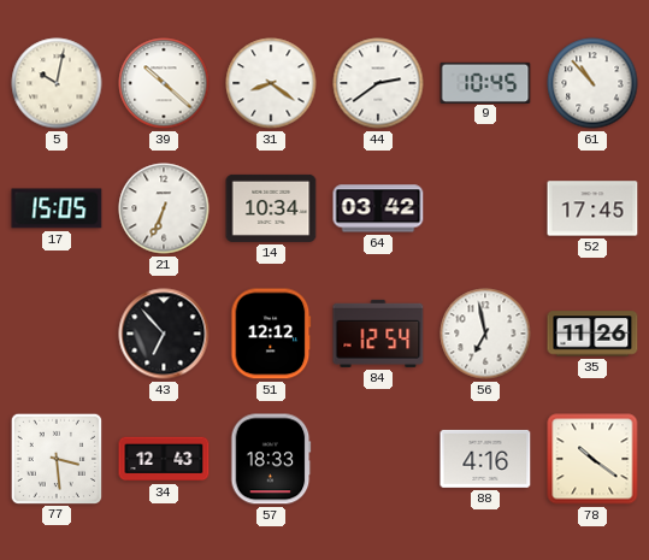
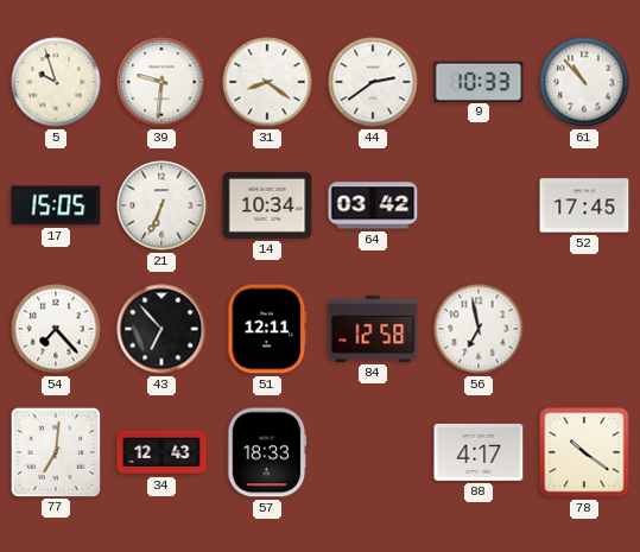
5: 10:02 -> 9:57 (56, 82)
39: 10:22 -> 9:31 (161, 82)
9: 10:45 -> 10:33 (479, 81)
54: none -> 7:23 (56, 329)
51: 12:12 -> 12:11 (267, 329)
84: 12:54 -> 12:58 (373, 329)
35: 11:26 -> none (592, 334)
77: 3:29 -> 7:01 (55, 451)
88: 4:16 -> 4:17 (479, 452)
